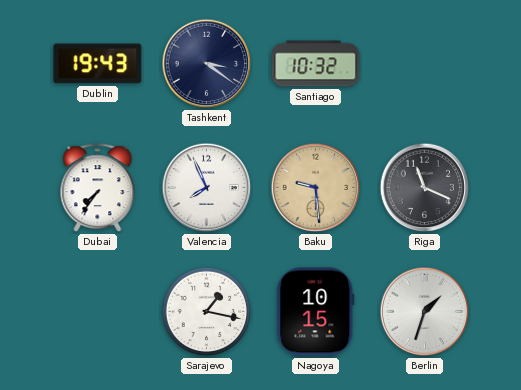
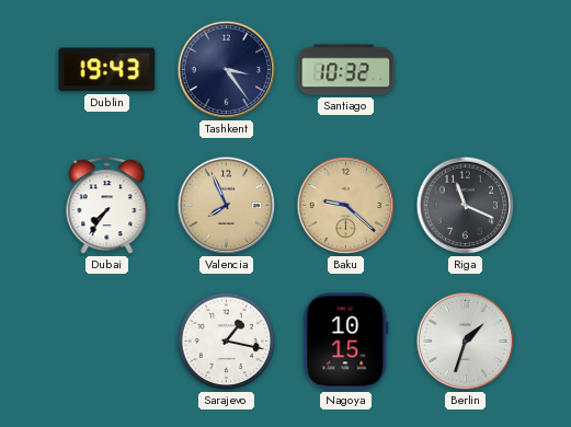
Tashkent: 3:21 -> 3:24 (227, 70)
Valencia dial: white -> champagne (227, 206)
Baku: 9:29 -> 9:22 (346, 206)
